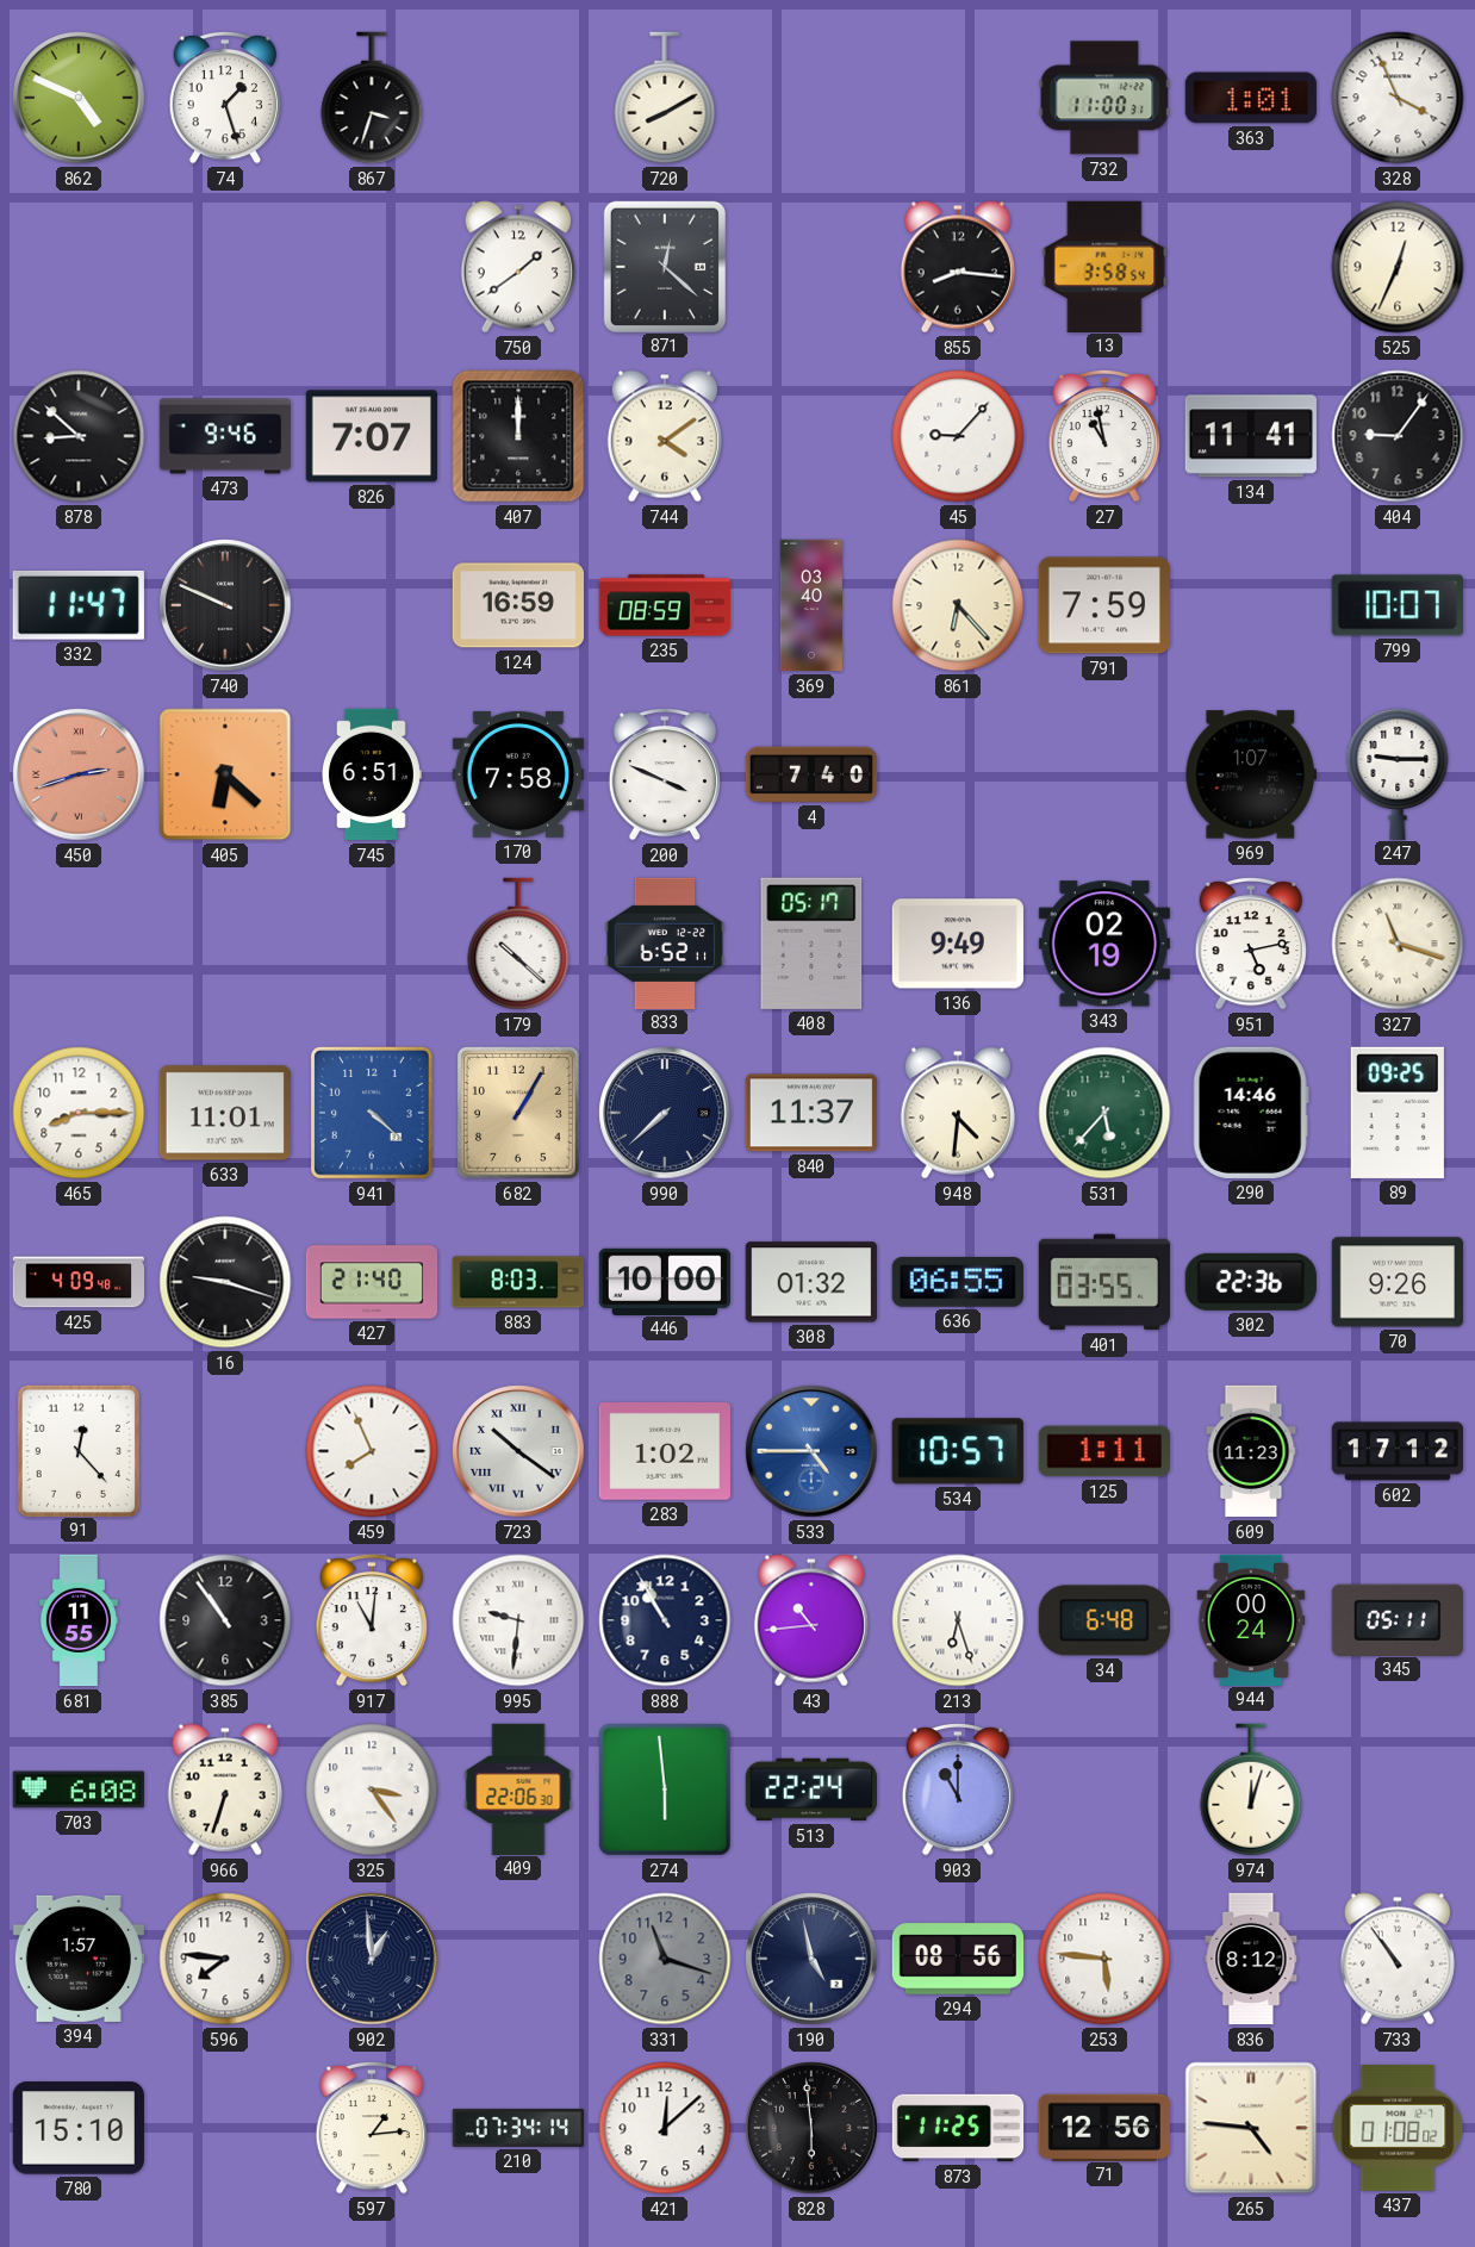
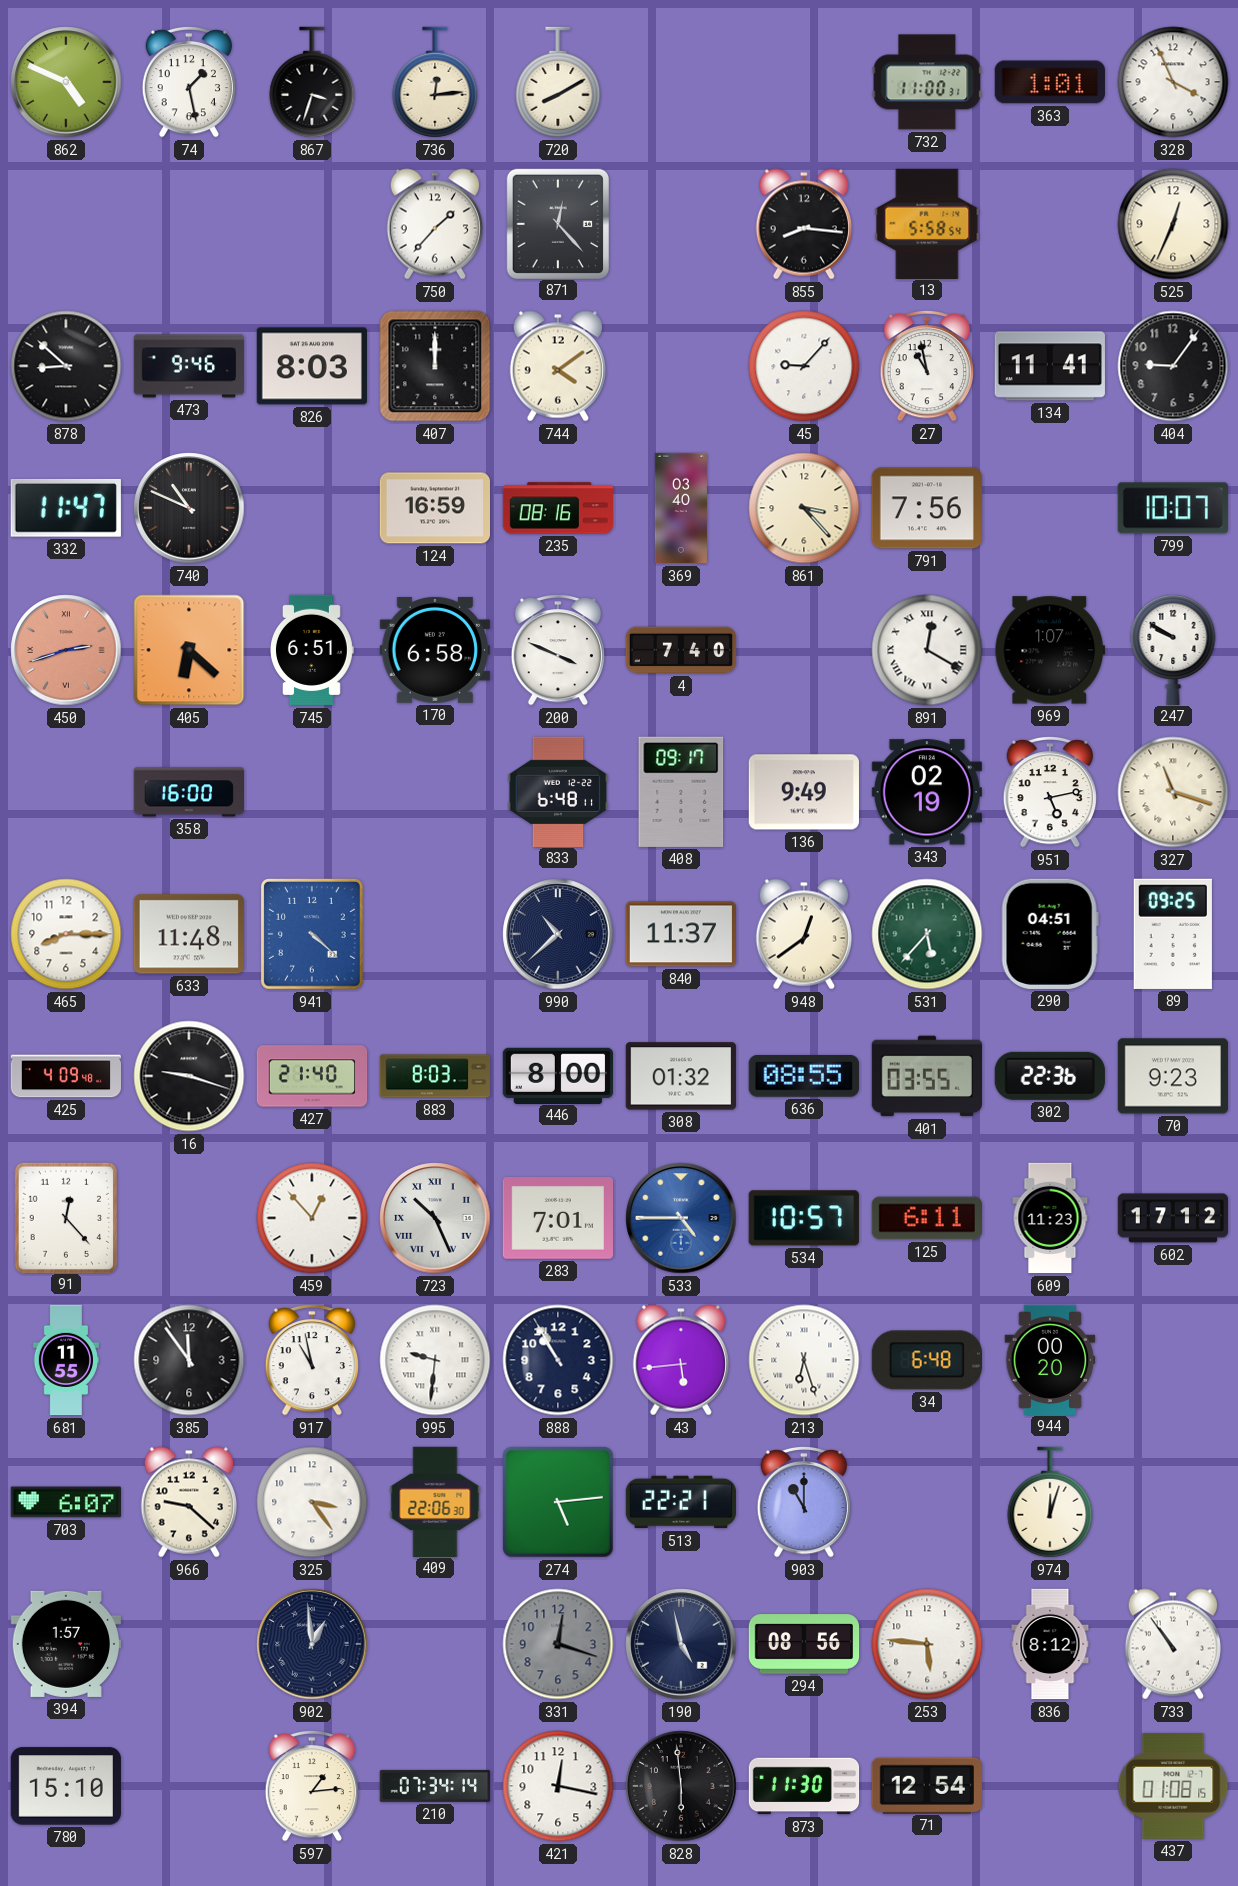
74: 1:27 -> 1:28 (188, 82)
736: none -> 12:14 (435, 82)
750: 1:39 -> 1:37 (435, 224)
871: 12:22 -> 12:23 (557, 223)
13: 3:58 -> 5:58 (927, 223)
826: 7:07 -> 8:03 (311, 366)
740: 9:49 -> 10:49 (189, 508)
235: 08:59 -> 08:16 (557, 508)
861: 6:23 -> 3:23 (804, 508)
791: 7:59 -> 7:56 (927, 508)
170: 7:58 -> 6:58 (435, 650)
891: none -> 12:20 (927, 650)
247: 9:15 -> 9:50 (1173, 649)
358: none -> 16:00 (188, 792)
179: 10:22 -> none (518, 944)
833: 6:52 -> 6:48 (558, 791)
408: 05:17 -> 09:17 (681, 792)
633: 11:01 -> 11:48 (189, 934)
682: 1:05 -> none (518, 1114)
990: 7:38 -> 10:38 (558, 934)
948: 4:31 -> 12:39 (804, 934)
290: 14:46 -> 04:51 (1050, 934)
446: 10:00 -> 8:00 (557, 1075)
636: 06:55 -> 08:55 (804, 1076)
70: 9:26 -> 9:23 (1172, 1076)
459: 7:56 -> 12:53 (312, 1218)
723: 10:21 -> 10:26 (435, 1218)
283: 1:02 -> 7:01 (557, 1219)
125: 1:11 -> 6:11 (926, 1218)
385: 10:54 -> 11:54 (189, 1360)
917: 11:01 -> 10:58 (311, 1360)
43: 10:44 -> 5:44 (681, 1360)
944: 00:24 -> 00:20 (1050, 1359)
345: 05:11 -> none (1398, 1619)
703: 6:08 -> 6:07 (65, 1502)
966: 6:33 -> 9:22 (189, 1502)
274: 5:59 -> 5:14 (558, 1502)
513: 22:24 -> 22:21 (680, 1502)
596: 7:46 -> none (225, 1959)
331: 11:18 -> 12:18 (558, 1644)
421: 12:08 -> 12:17 (558, 1786)
873: 11:25 -> 11:30 (804, 1786)
71: 12:56 -> 12:54 (927, 1785)
265: 4:46 -> none (1251, 2128)
437: 01:08:02 -> 01:08:15 (1173, 1786)
